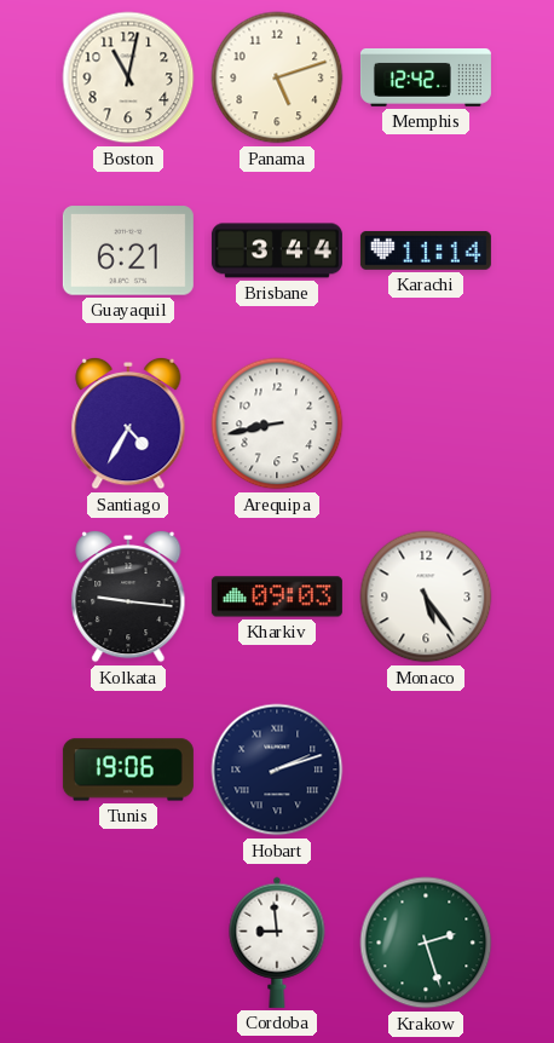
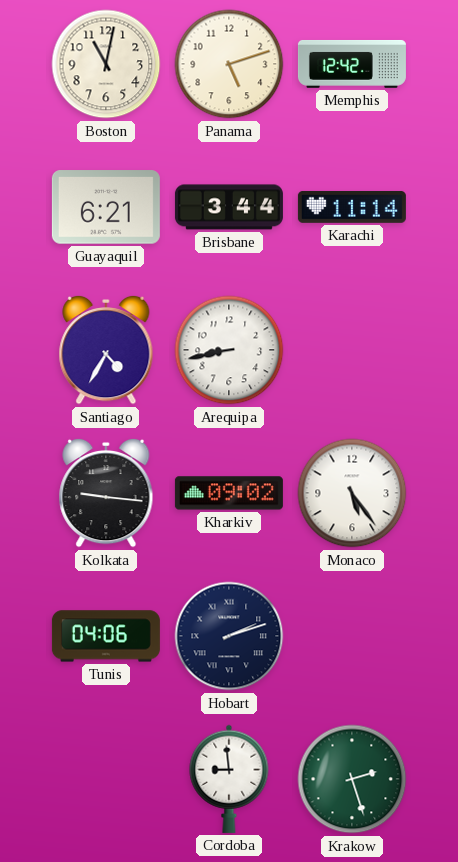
Kharkiv: 09:03 -> 09:02 (229, 493)
Tunis: 19:06 -> 04:06 (106, 636)
